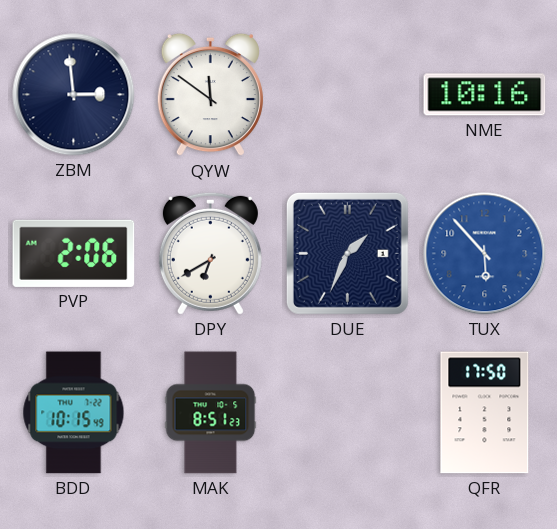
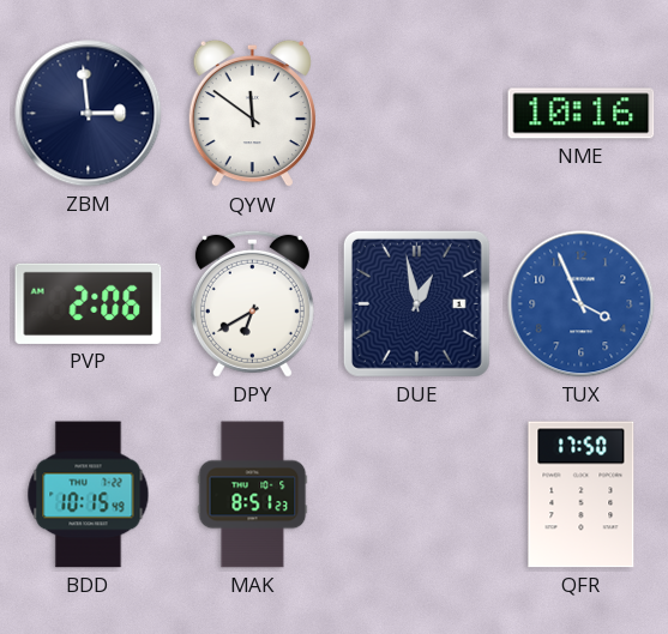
DUE: 1:34 -> 12:58 (416, 303)
TUX: 5:53 -> 3:56 (582, 304)
